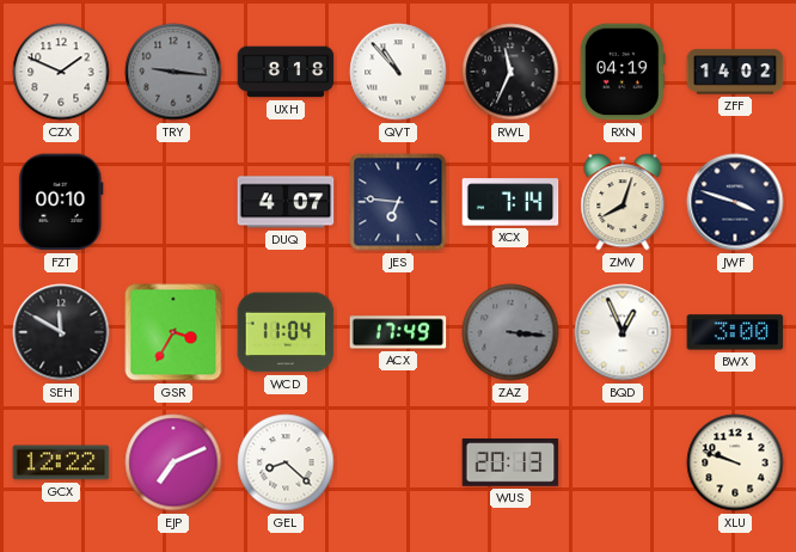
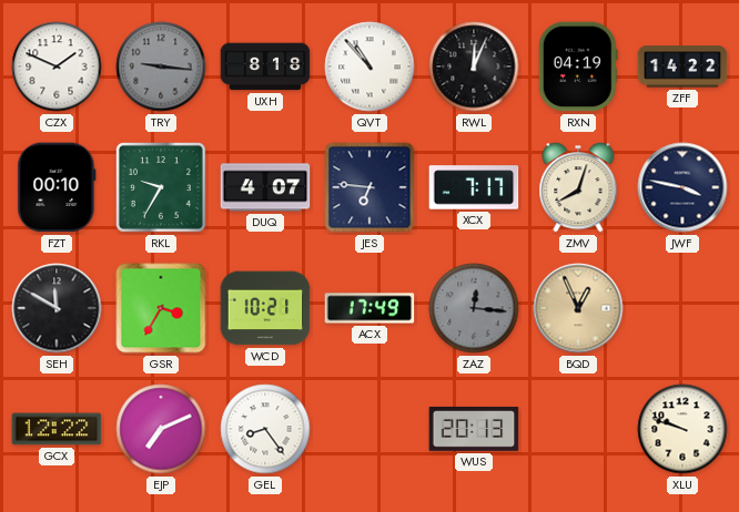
RWL: 11:34 -> 12:04 (474, 66)
ZFF: 14:02 -> 14:22 (682, 66)
RKL: none -> 9:35 (161, 187)
XCX: 7:14 -> 7:17 (474, 187)
JWF: 3:48 -> 3:47 (682, 187)
WCD: 11:04 -> 10:21 (265, 308)
ZAZ: 3:16 -> 12:16 (474, 308)
BQD dial: white -> champagne (578, 308)
BWX: 3:00 -> none (735, 332)
GEL: 8:22 -> 8:24 (265, 429)
